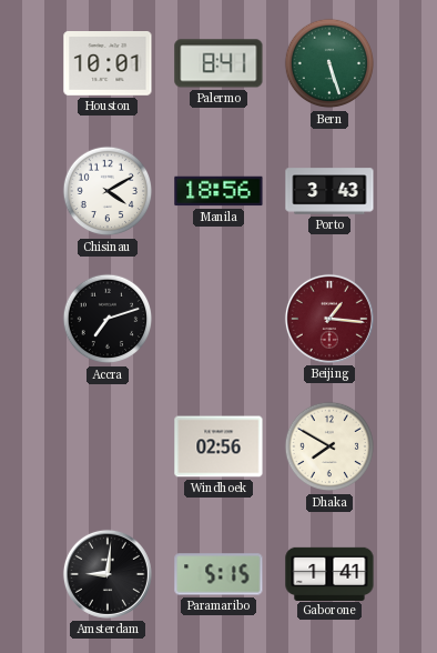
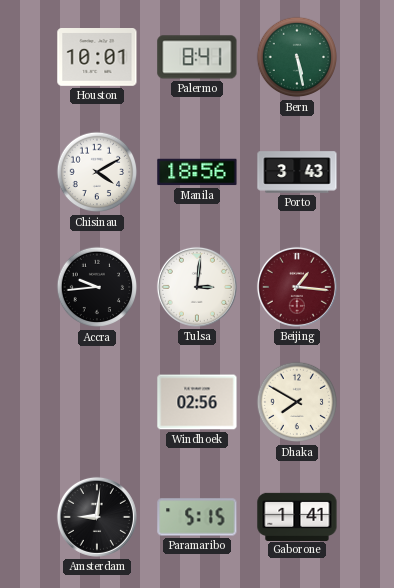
Bern: 5:27 -> 5:28 (297, 57)
Accra: 7:12 -> 9:44 (97, 287)
Tulsa: none -> 3:01 (197, 287)
